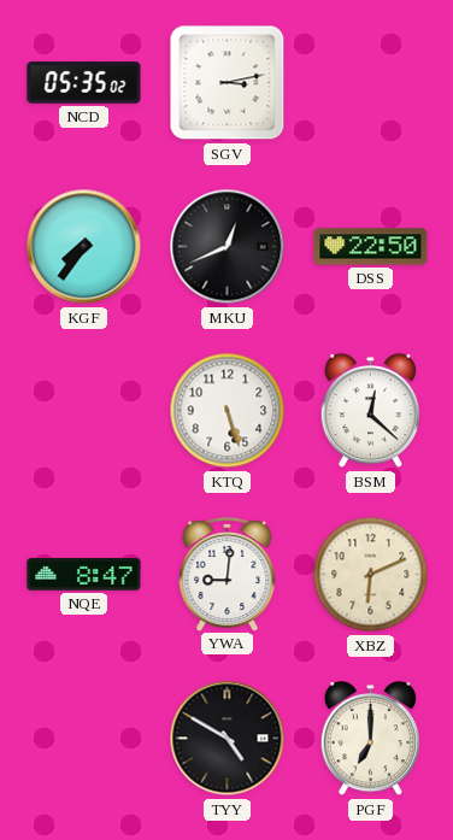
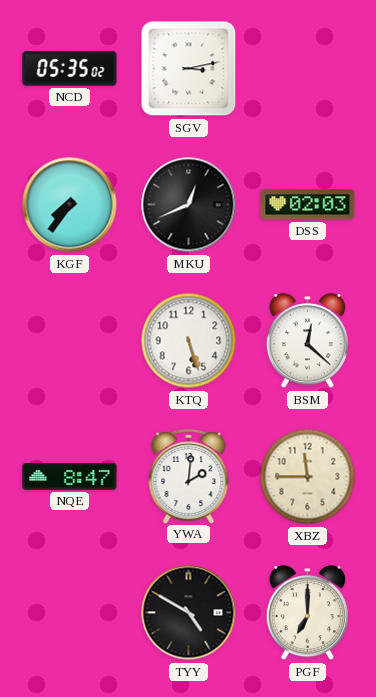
DSS: 22:50 -> 02:03 (308, 205)
YWA: 9:01 -> 2:01 (189, 476)
XBZ: 6:11 -> 11:45 (308, 477)
